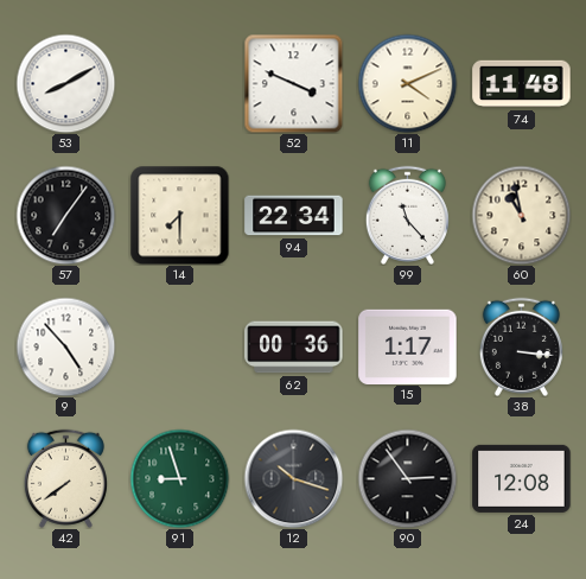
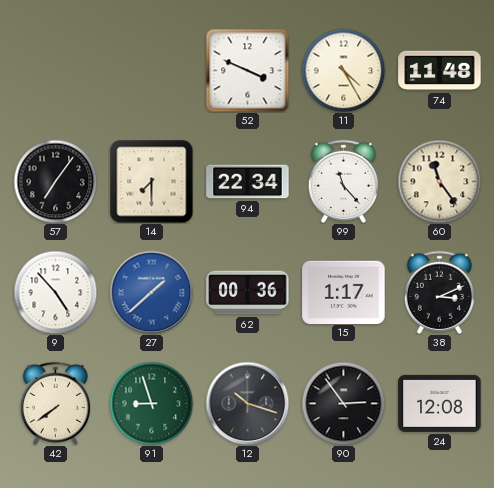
53: 8:10 -> none (65, 83)
11: 4:11 -> 4:25 (343, 70)
60: 10:58 -> 11:24 (439, 181)
27: none -> 1:38 (151, 292)
38: 3:16 -> 3:11 (439, 292)
